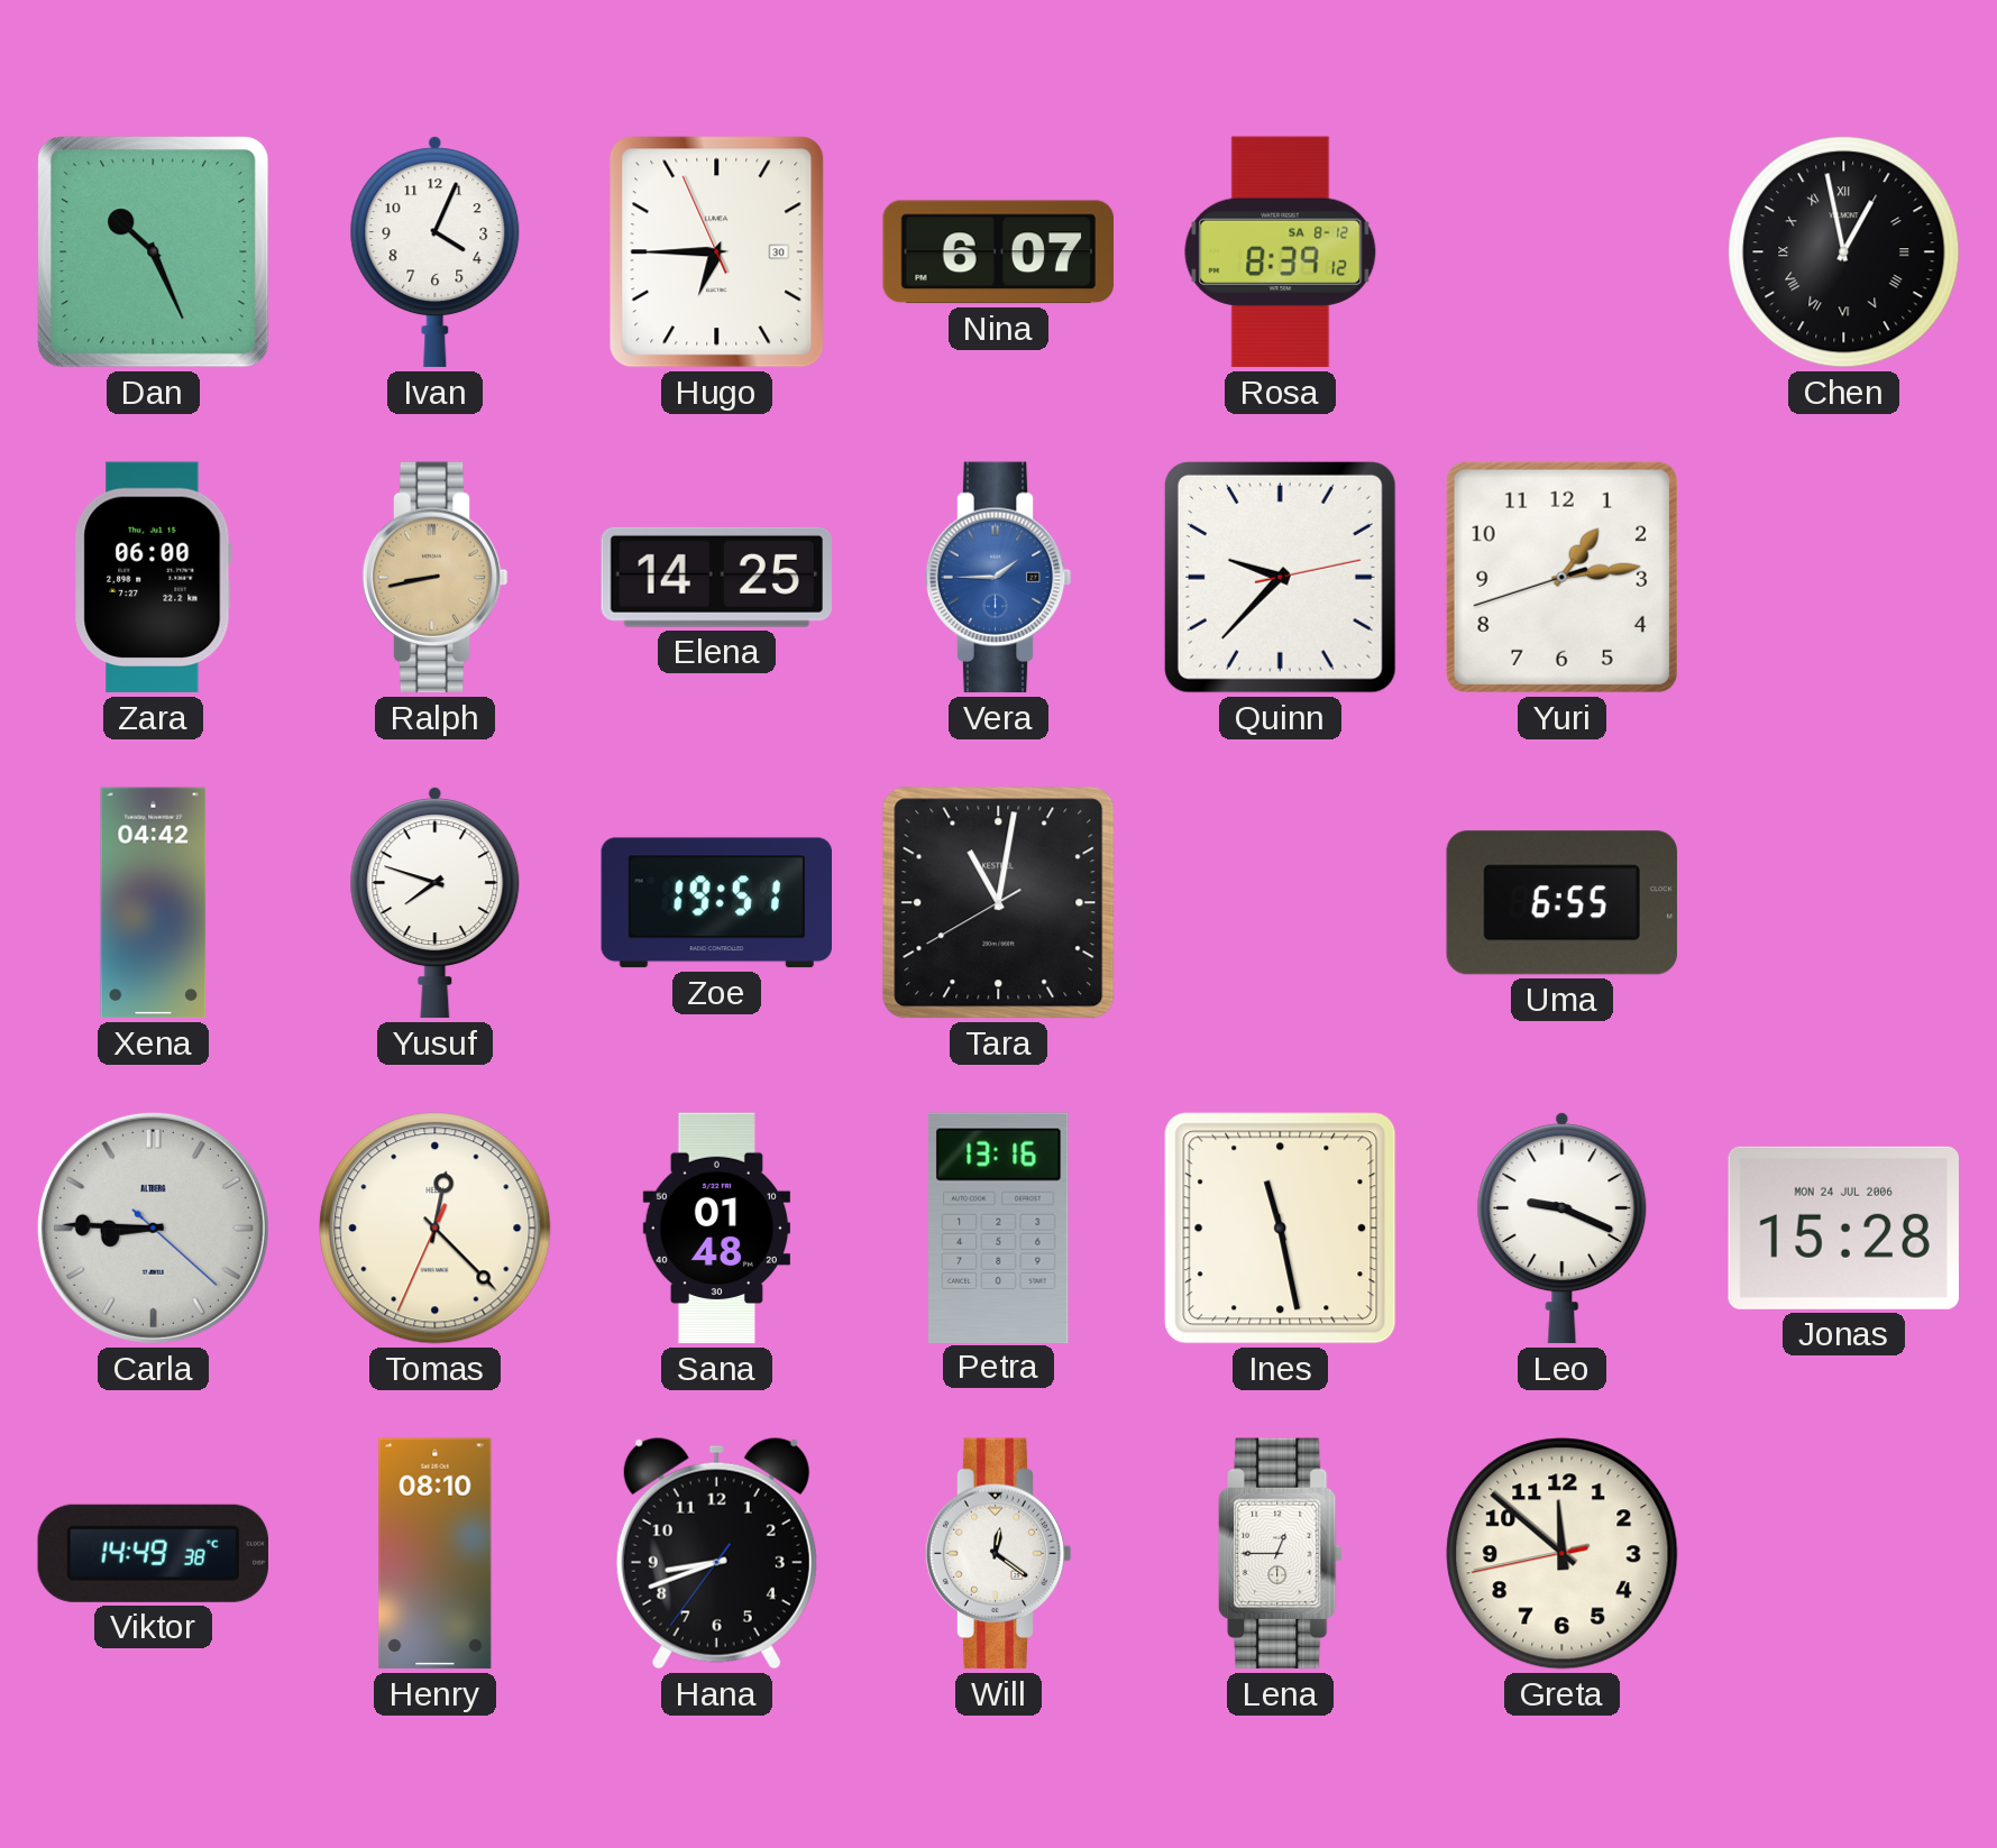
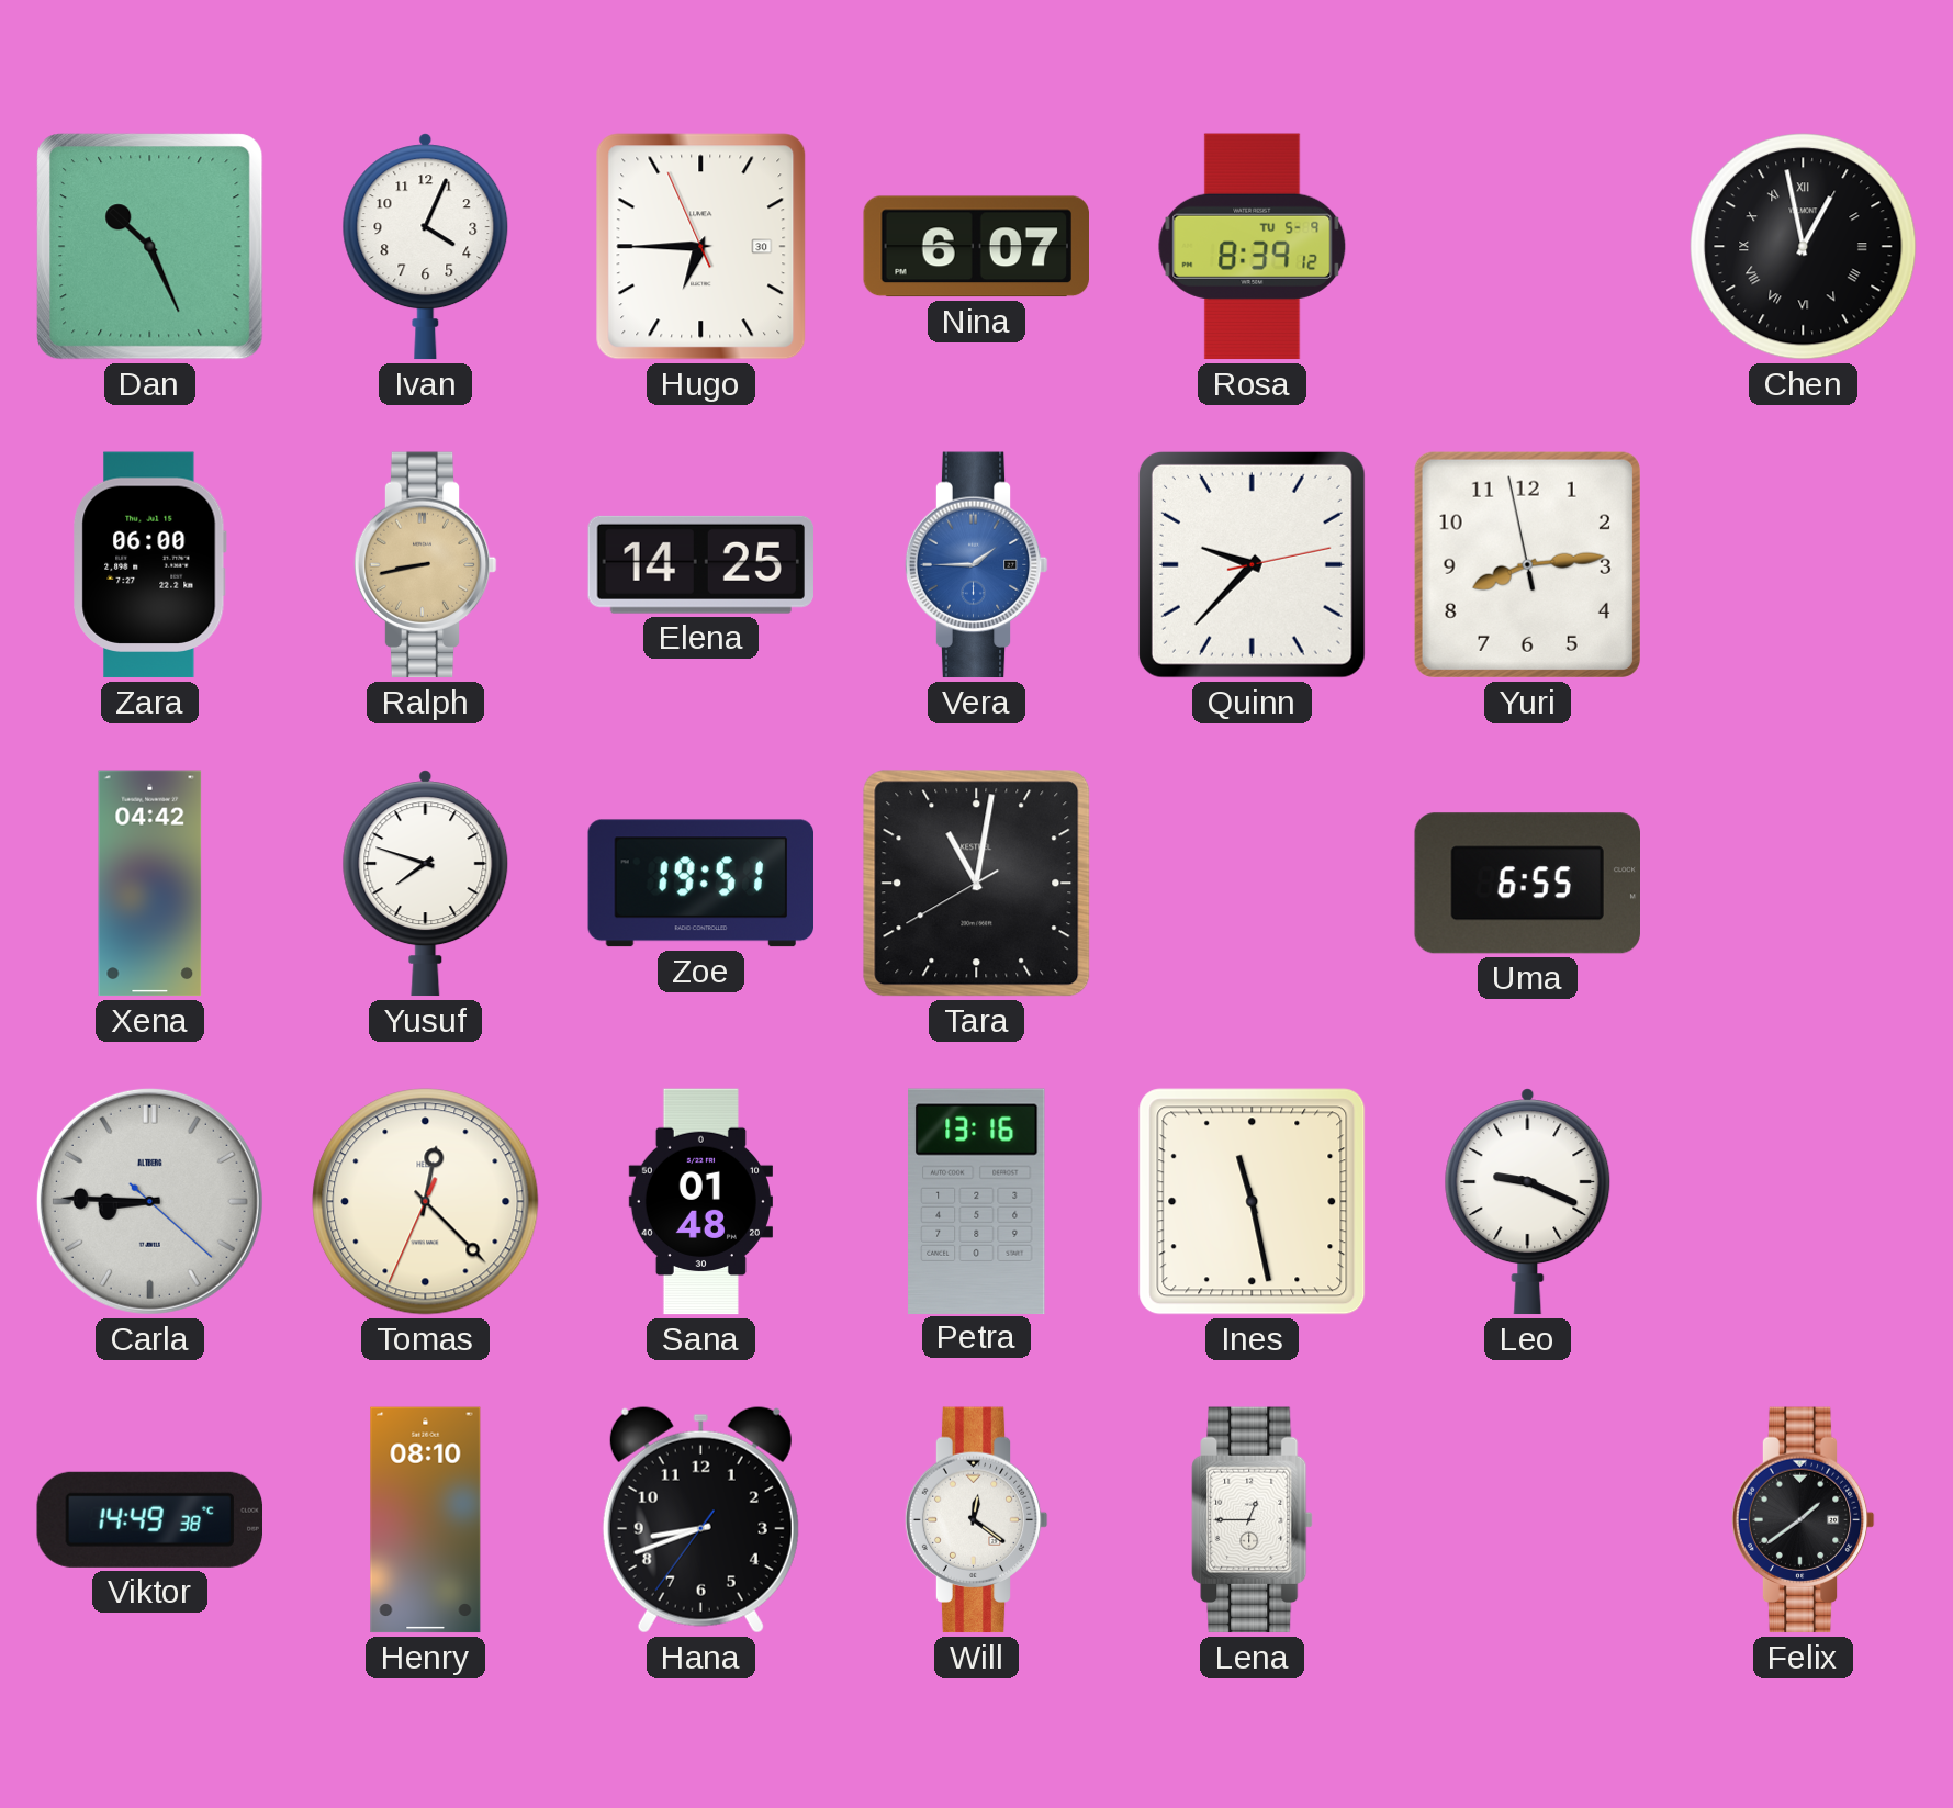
Rosa date: SA 8-12 -> TU 5-9 (1253, 247)
Yuri: 1:13 -> 8:13 (1527, 564)
Jonas: 15:28 -> none (1843, 1228)
Greta: 11:51 -> none (1563, 1554)
Felix: none -> 1:39 (1803, 1520)
